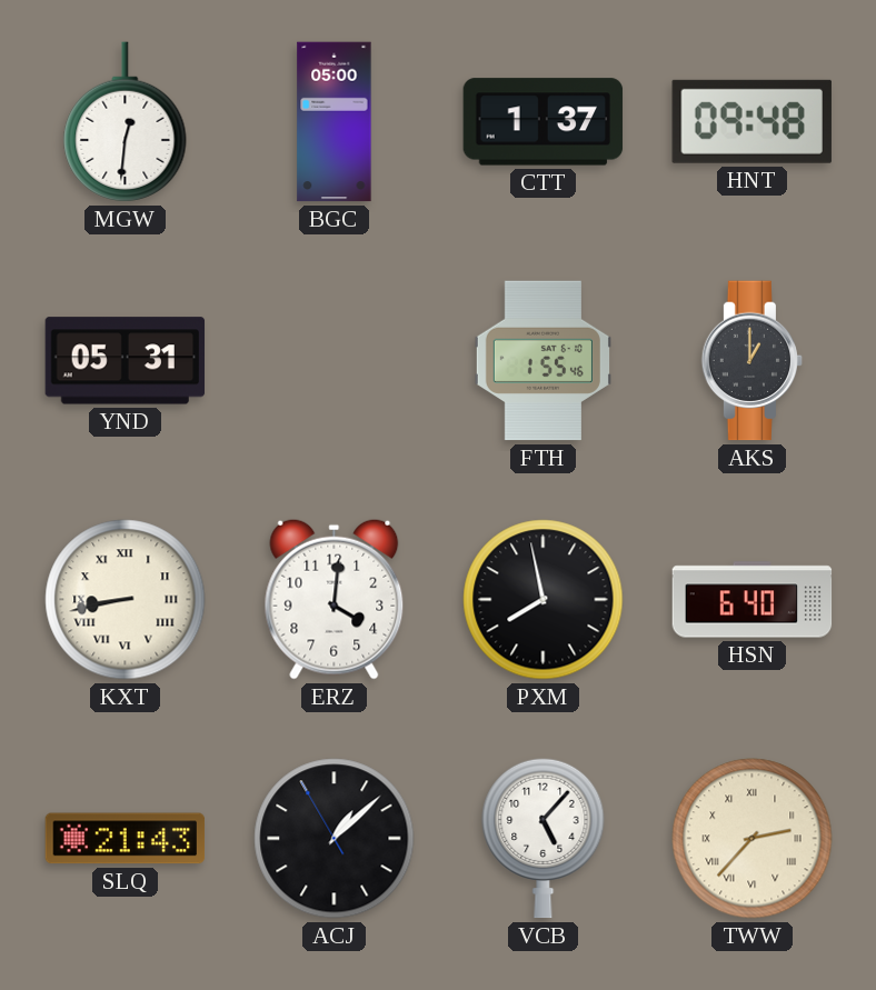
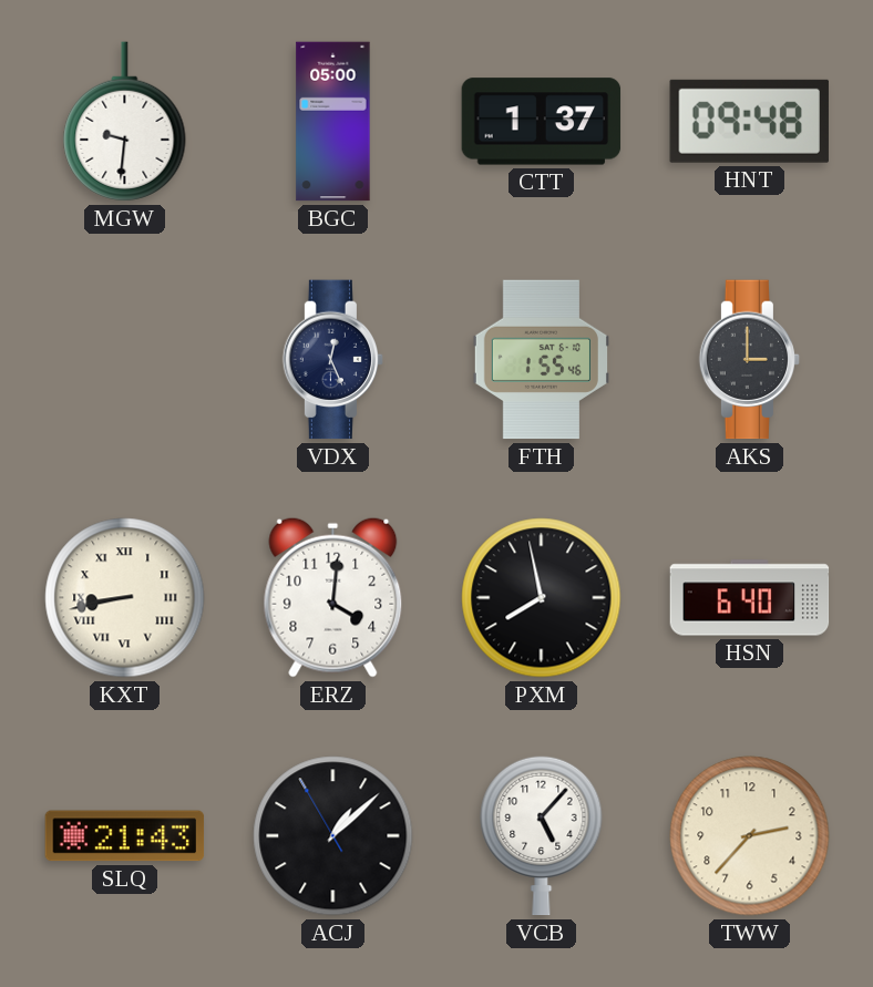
MGW: 12:31 -> 9:31 (125, 122)
YND: 05:31 -> none (126, 361)
VDX: none -> 12:26 (333, 360)
AKS: 1:00 -> 3:00 (750, 360)
TWW numerals: Roman -> Arabic (750, 836)
